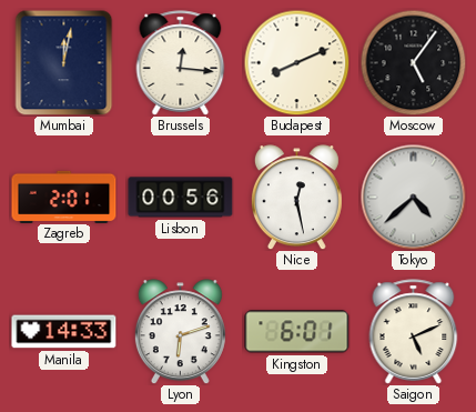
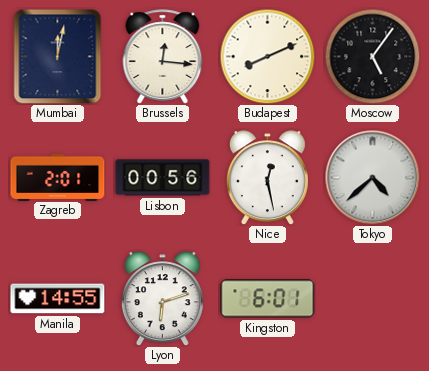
Manila: 14:33 -> 14:55 (58, 299)
Saigon: 5:11 -> none (414, 332)
